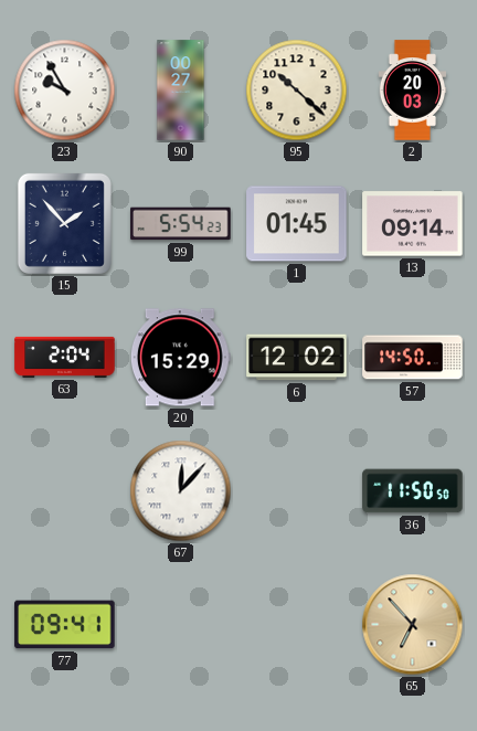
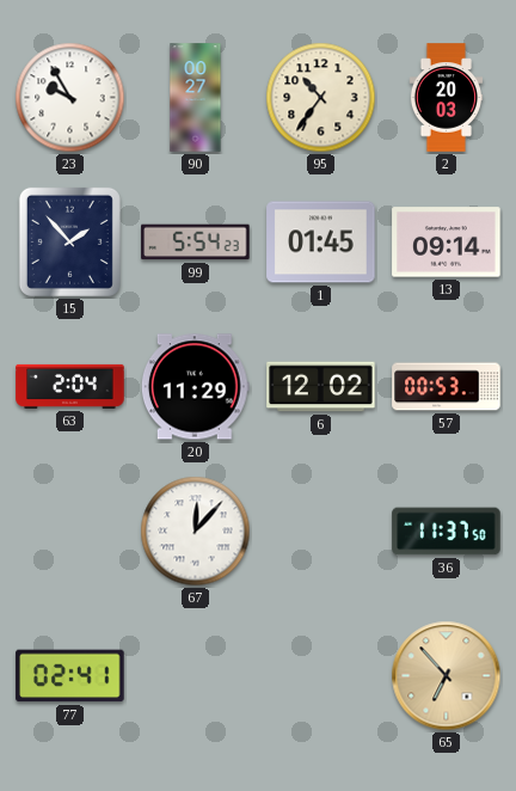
95: 10:22 -> 10:36 (321, 98)
20: 15:29 -> 11:29 (195, 387)
57: 14:50 -> 00:53 (447, 387)
36: 11:50 -> 11:37 (447, 532)
77: 09:41 -> 02:41 (70, 676)
